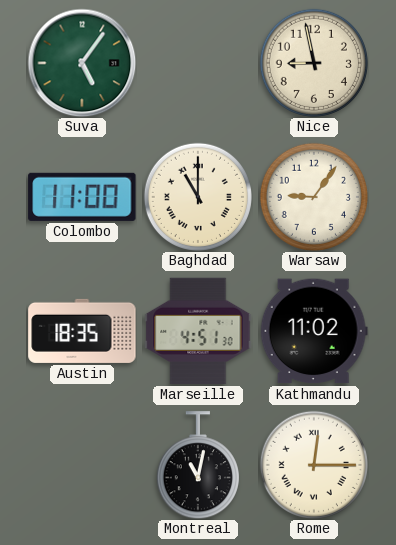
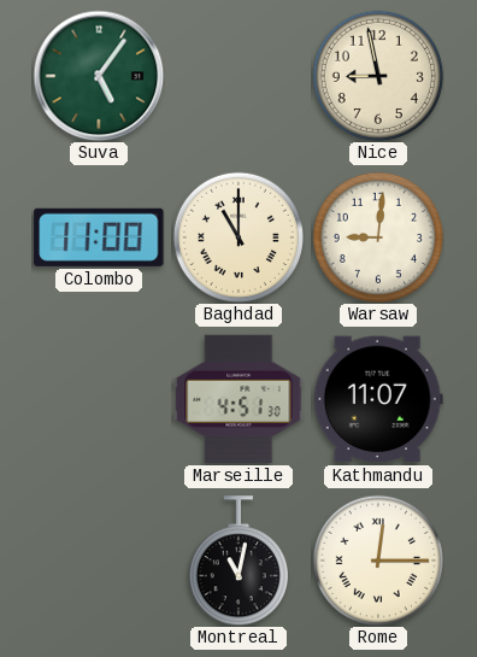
Warsaw: 9:06 -> 9:01 (378, 237)
Austin: 18:35 -> none (82, 331)
Kathmandu: 11:02 -> 11:07 (378, 399)
